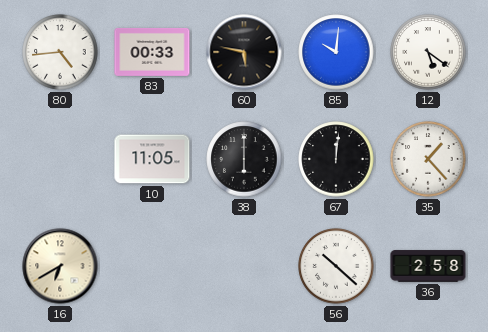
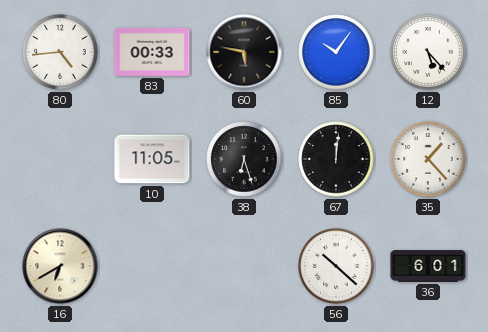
85: 10:01 -> 10:06 (336, 52)
12: 5:21 -> 5:23 (428, 52)
38: 6:00 -> 6:27 (244, 159)
36: 2:58 -> 6:01 (428, 266)
